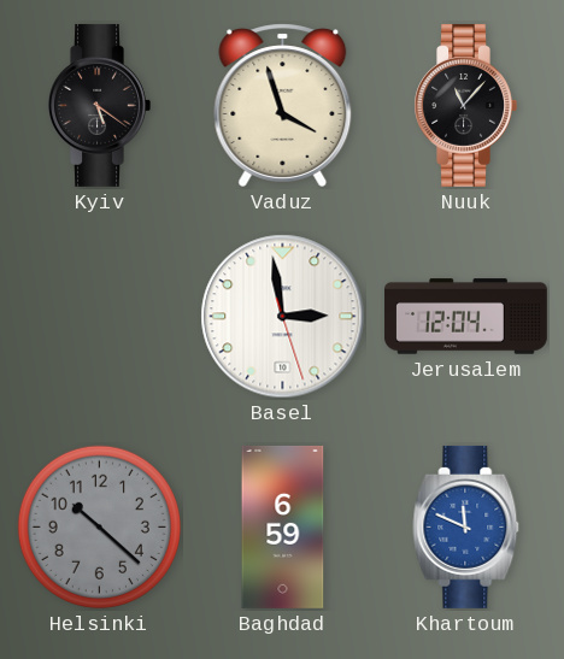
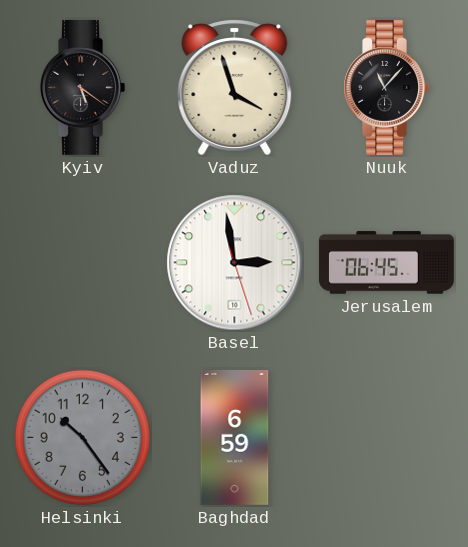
Jerusalem: 12:04 -> 06:45 (386, 263)
Helsinki: 10:22 -> 10:24 (82, 437)
Khartoum: 11:49 -> none (466, 526)
